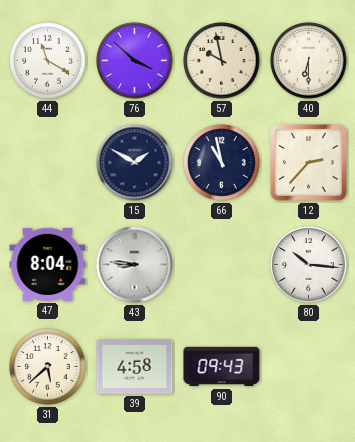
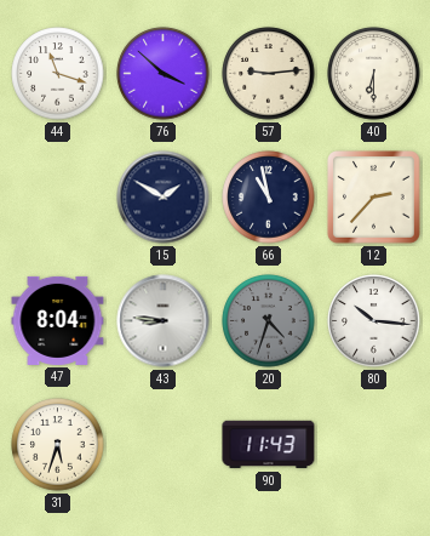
44: 11:20 -> 11:18 (58, 74)
57: 9:58 -> 9:14 (269, 74)
20: none -> 4:33 (269, 321)
31: 5:38 -> 5:33 (58, 445)
39: 4:58 -> none (135, 366)
90: 09:43 -> 11:43 (269, 445)
